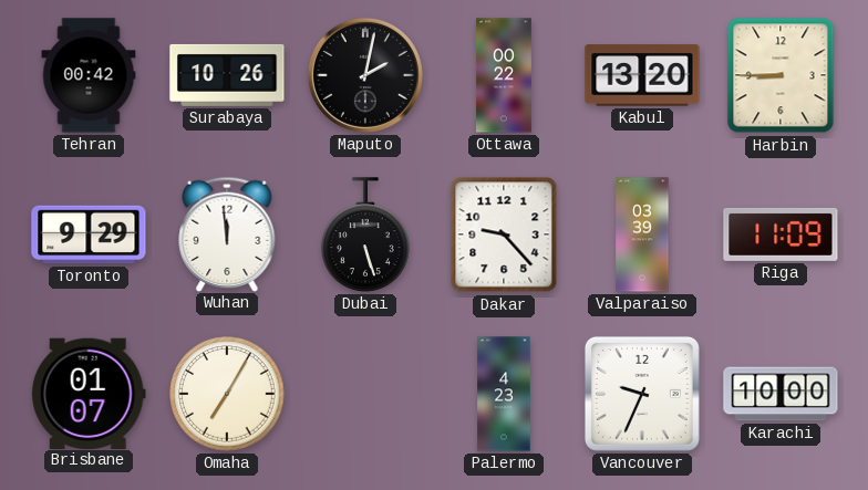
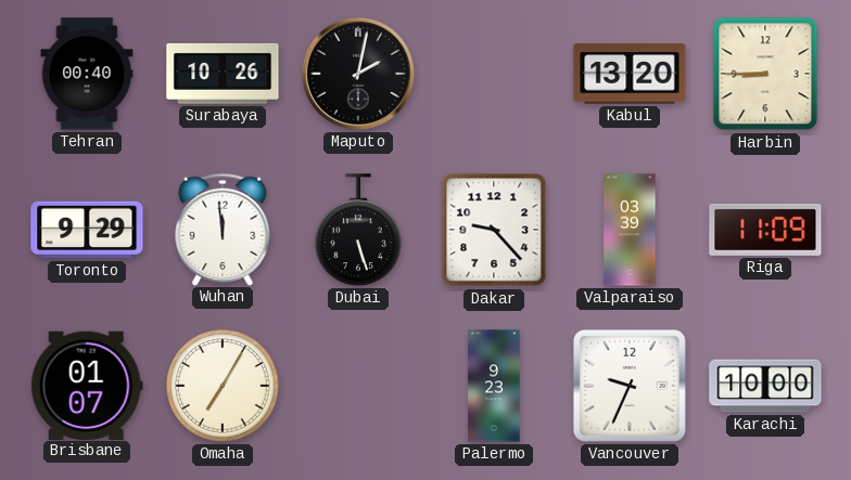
Tehran: 00:42 -> 00:40 (87, 74)
Ottawa: 00:22 -> none (504, 75)
Palermo: 4:23 -> 9:23 (494, 386)
